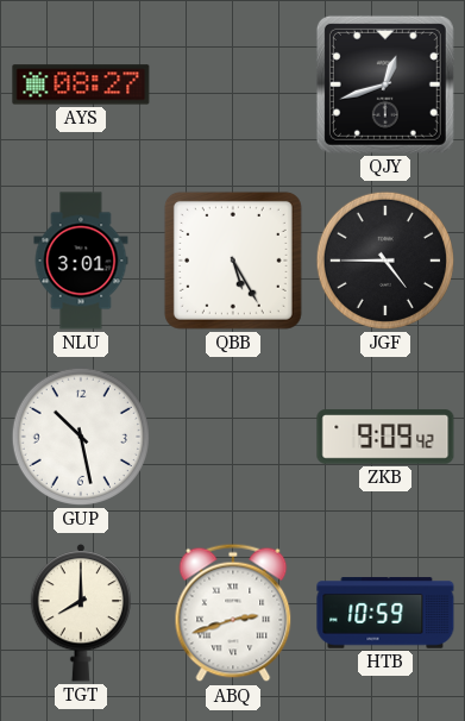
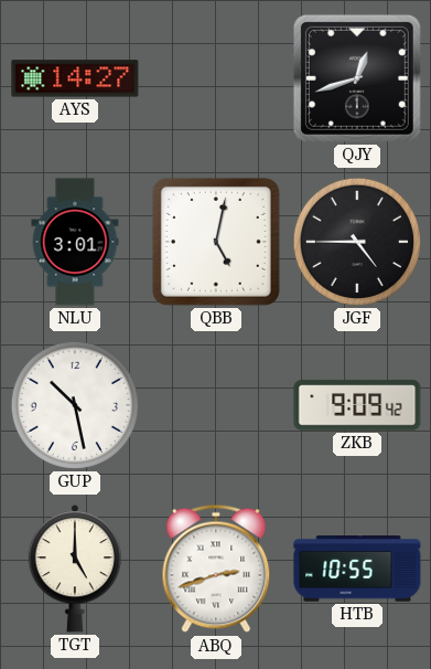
AYS: 08:27 -> 14:27 (75, 78)
QBB: 5:25 -> 5:02 (216, 242)
TGT: 8:00 -> 5:00 (75, 570)
HTB: 10:59 -> 10:55 (357, 569)
